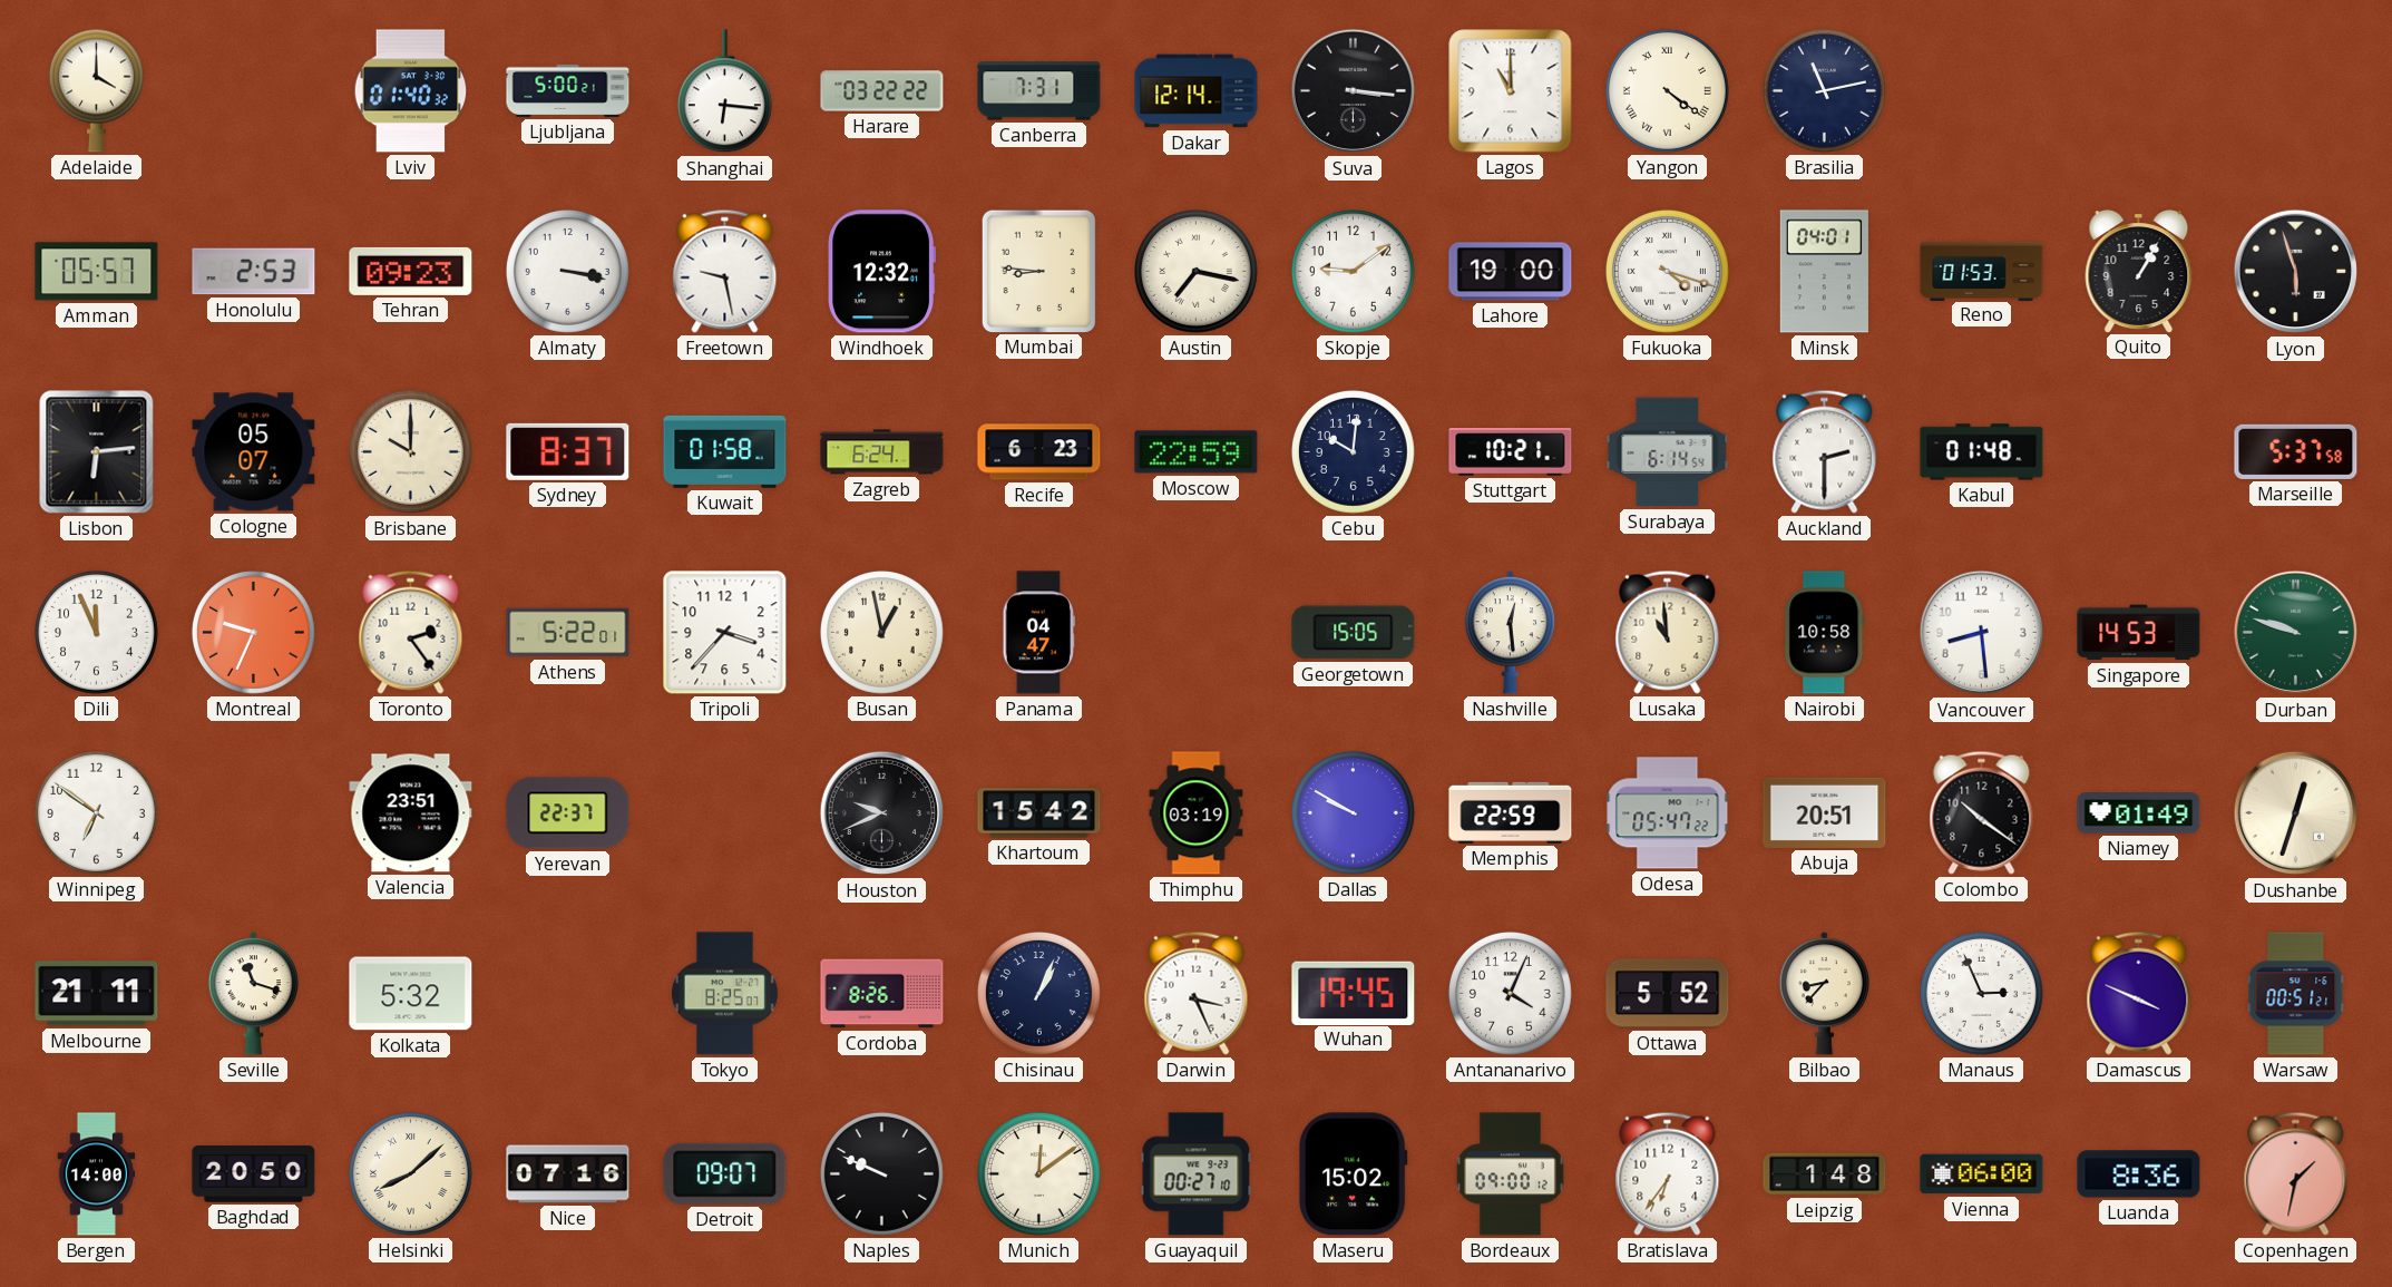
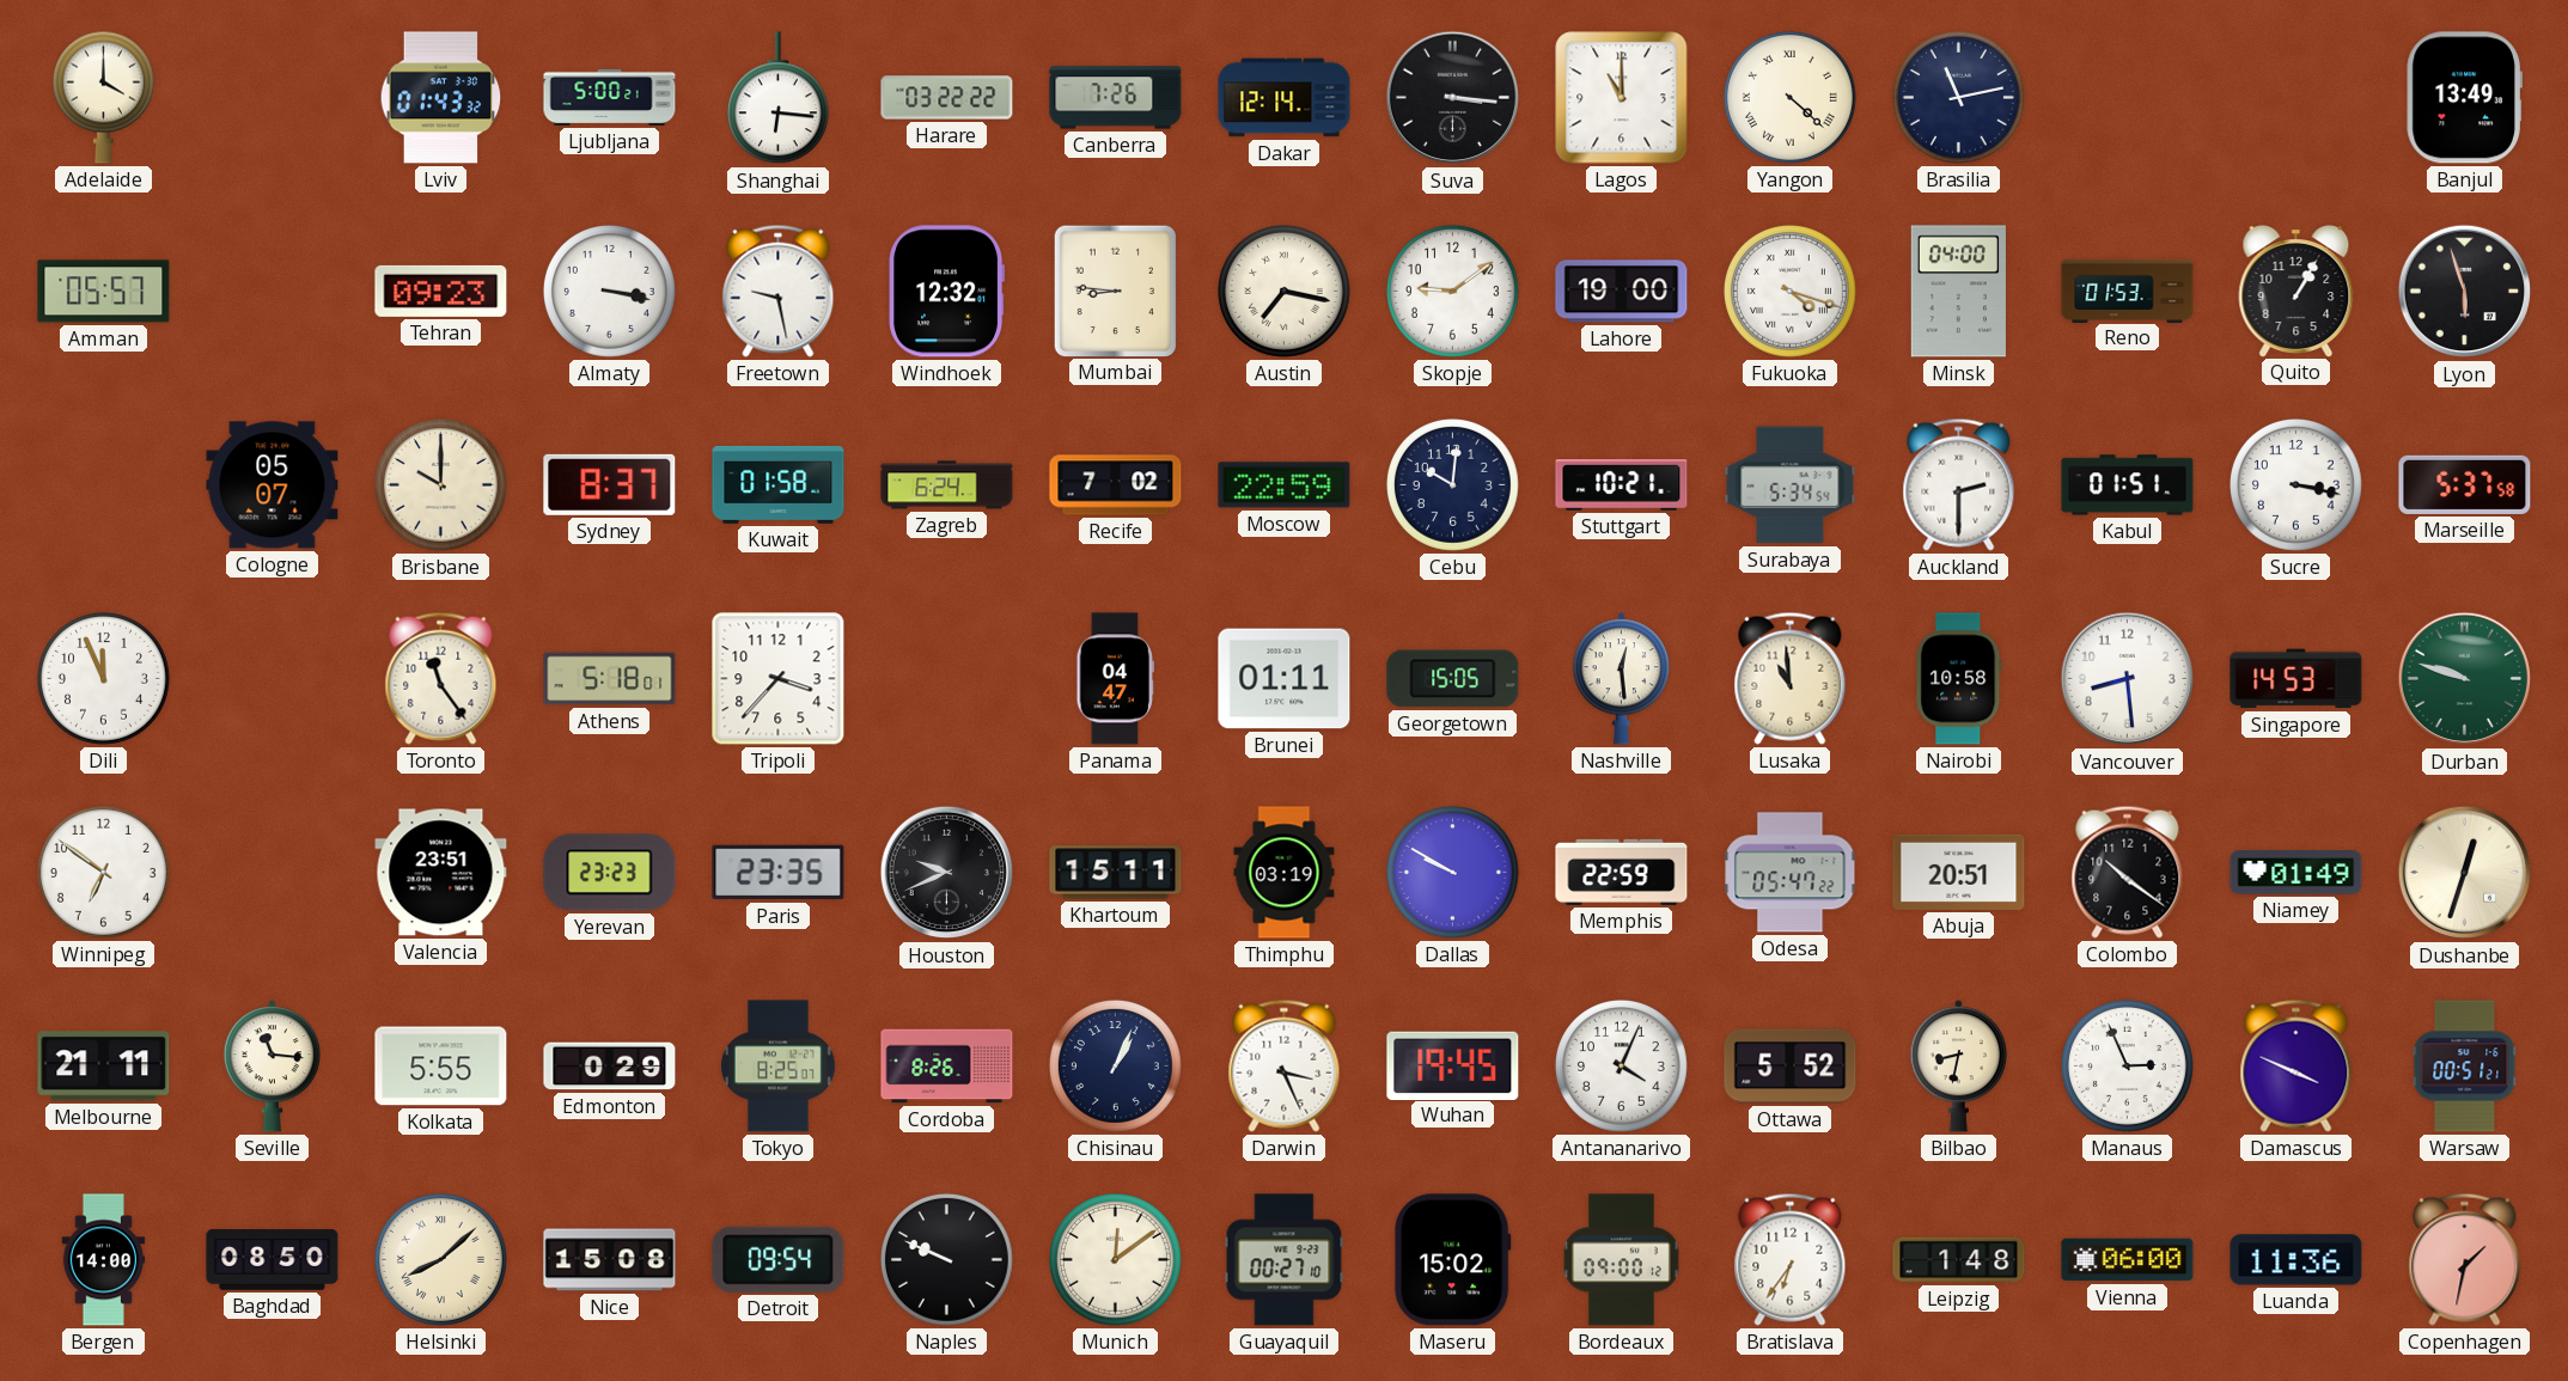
Lviv: 01:40 -> 01:43 (441, 98)
Canberra: 7:31 -> 7:26 (1116, 98)
Yangon: 4:21 -> 4:22 (1789, 97)
Banjul: none -> 13:49 (2464, 98)
Honolulu: 2:53 -> none (254, 272)
Minsk: 04:01 -> 04:00 (1958, 292)
Lisbon: 6:14 -> none (97, 452)
Recife: 6:23 -> 7:02 (1116, 485)
Surabaya: 6:14 -> 5:34 (1791, 485)
Kabul: 01:48 -> 01:51 (2128, 485)
Sucre: none -> 3:17 (2295, 484)
Montreal: 9:34 -> none (253, 632)
Toronto: 2:24 -> 11:24 (441, 678)
Athens: 5:22 -> 5:18 (610, 679)
Busan: 12:58 -> none (881, 632)
Brunei: none -> 01:11 (1285, 679)
Yerevan: 22:37 -> 23:23 (610, 873)
Paris: none -> 23:35 (779, 873)
Khartoum: 15:42 -> 15:11 (1116, 873)
Seville: 11:18 -> 11:16 (272, 1067)
Kolkata: 5:32 -> 5:55 (441, 1067)
Edmonton: none -> 0:29 (610, 1067)
Bilbao: 8:37 -> 8:32 (1958, 1067)
Baghdad: 20:50 -> 08:50 (273, 1260)
Nice: 07:16 -> 15:08 (610, 1260)
Detroit: 09:07 -> 09:54 (779, 1259)
Luanda: 8:36 -> 11:36 (2296, 1260)
